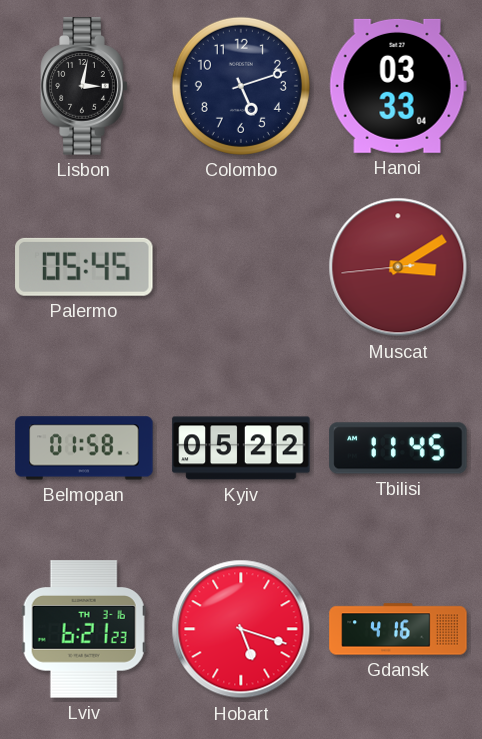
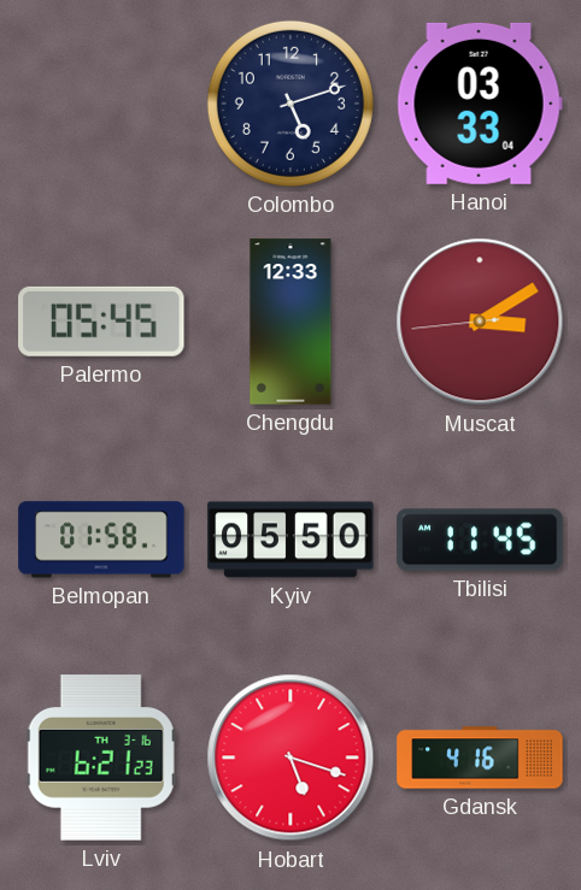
Lisbon: 3:02 -> none (84, 86)
Chengdu: none -> 12:33 (290, 322)
Kyiv: 05:22 -> 05:50 (290, 540)
